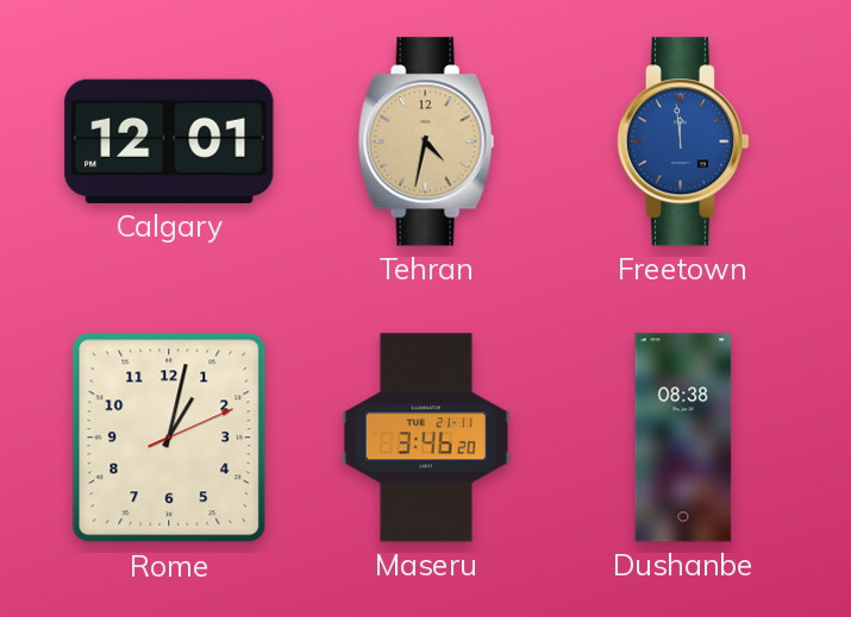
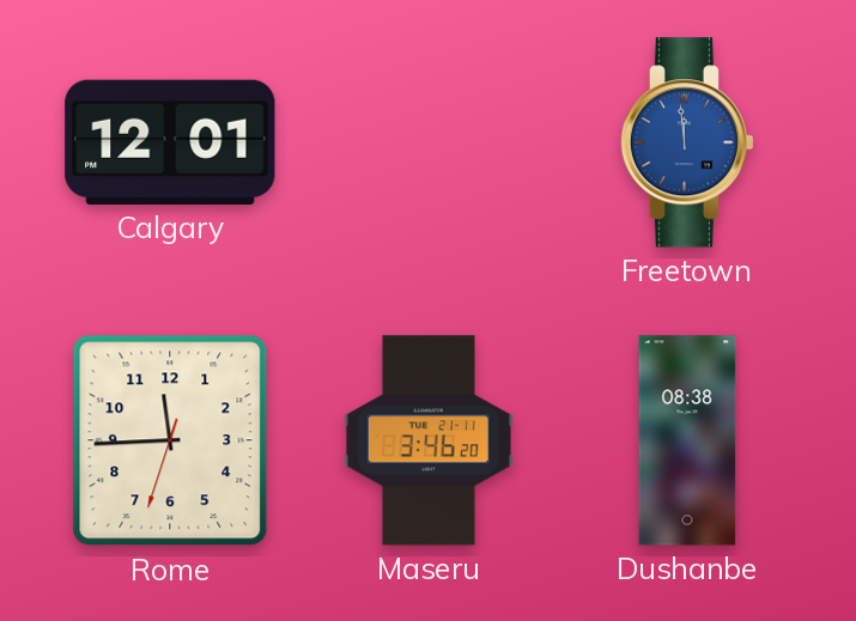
Tehran: 4:32 -> none (426, 141)
Rome: 1:02 -> 11:44 (170, 440)
